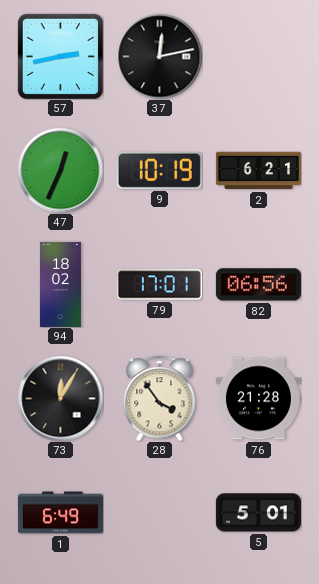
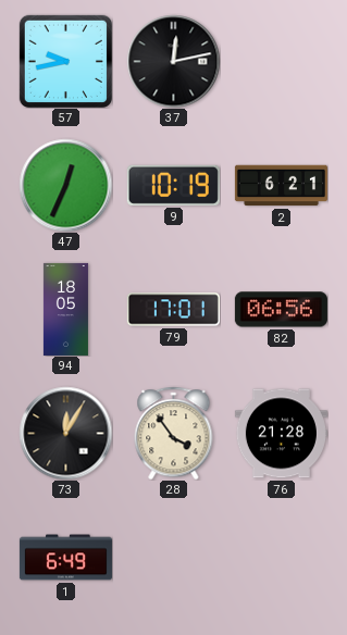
57: 2:43 -> 9:43 (65, 61)
94: 18:02 -> 18:05 (65, 309)
5: 5:01 -> none (258, 513)
